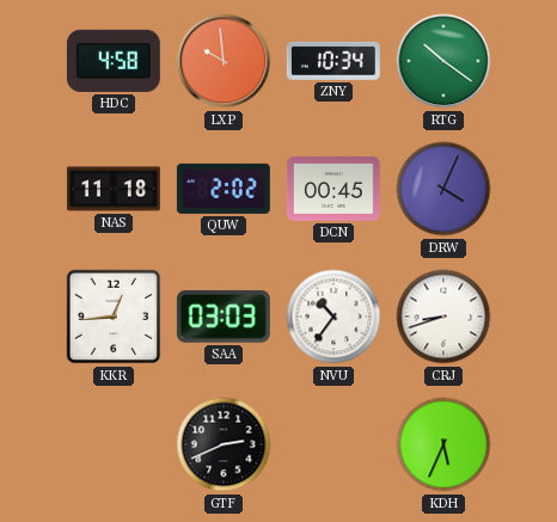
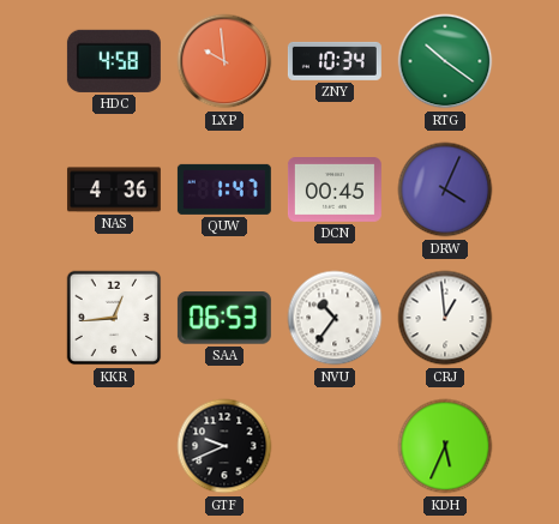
NAS: 11:18 -> 4:36 (114, 189)
QUW: 2:02 -> 1:47 (224, 189)
SAA: 03:03 -> 06:53 (224, 318)
CRJ: 8:42 -> 12:59 (445, 318)
GTF: 2:41 -> 9:41 (224, 446)
